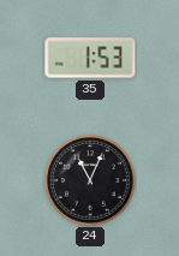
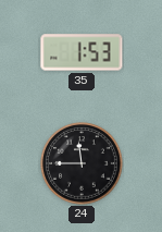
24: 11:04 -> 11:45 (82, 163)
